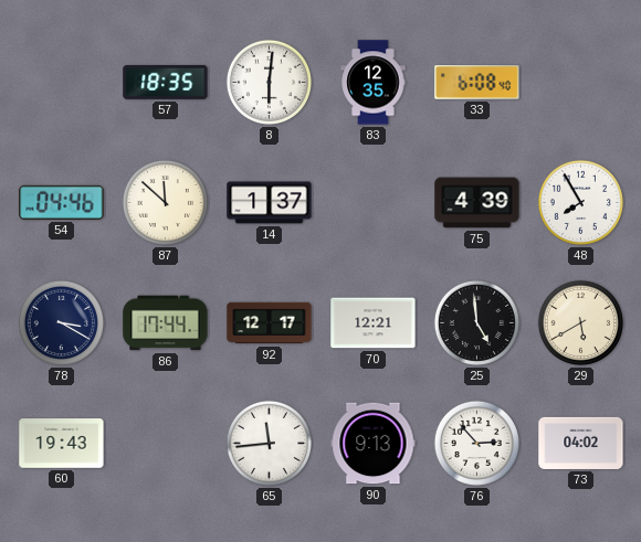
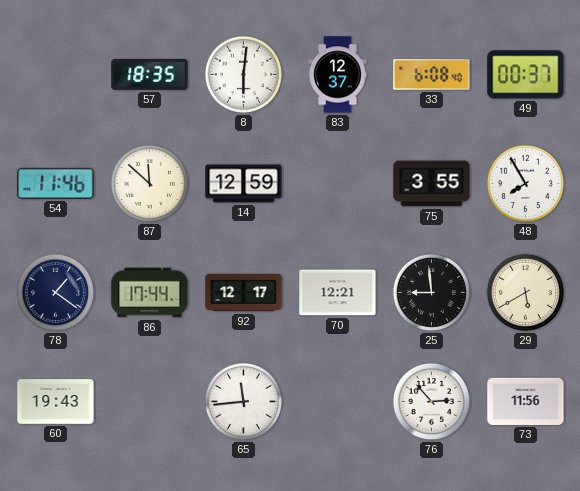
83: 12:35 -> 12:37 (338, 75)
49: none -> 00:37 (526, 75)
54: 04:46 -> 11:46 (56, 183)
14: 1:37 -> 12:59 (244, 184)
75: 4:39 -> 3:55 (432, 184)
78: 3:20 -> 1:21 (55, 292)
25: 4:59 -> 8:59 (431, 292)
90: 9:13 -> none (374, 444)
73: 04:02 -> 11:56 (526, 401)
